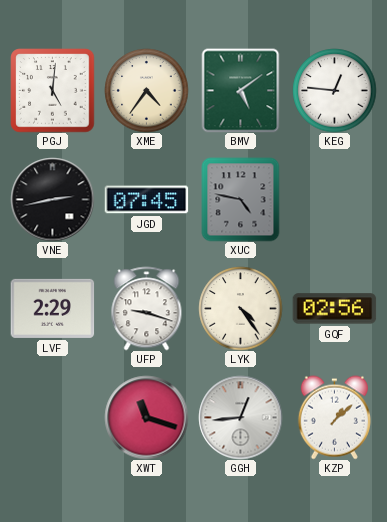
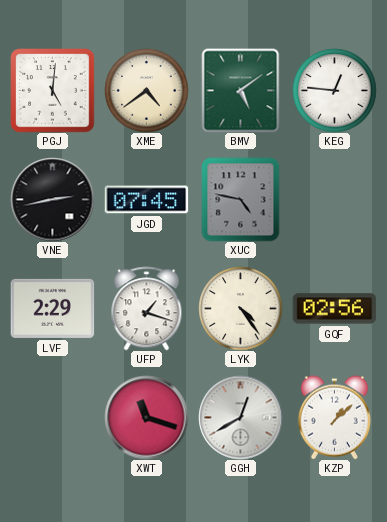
XME: 4:36 -> 4:39 (146, 90)
UFP: 9:18 -> 1:18 (147, 308)
GGH: 12:44 -> 12:40 (240, 417)
